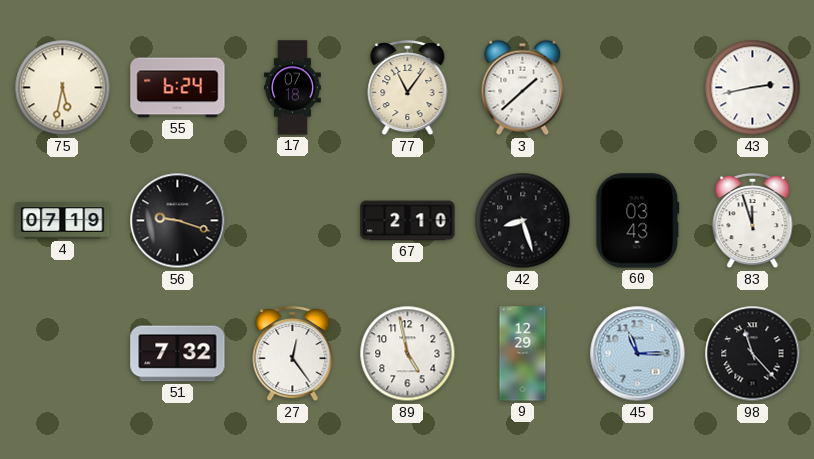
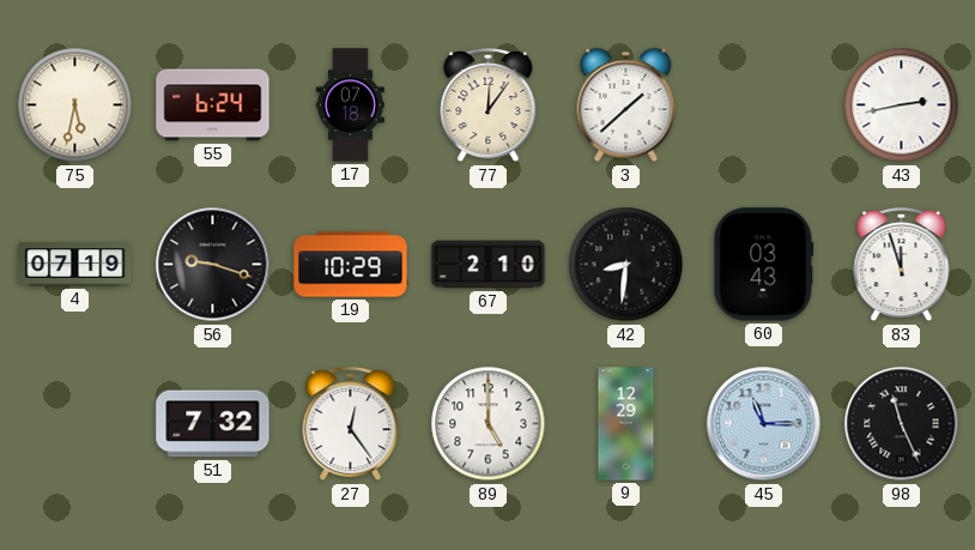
77: 11:06 -> 12:06 (489, 105)
19: none -> 10:29 (351, 265)
42: 8:27 -> 8:31 (626, 265)
89: 4:58 -> 5:00 (489, 424)
98: 11:23 -> 11:26 (902, 424)
